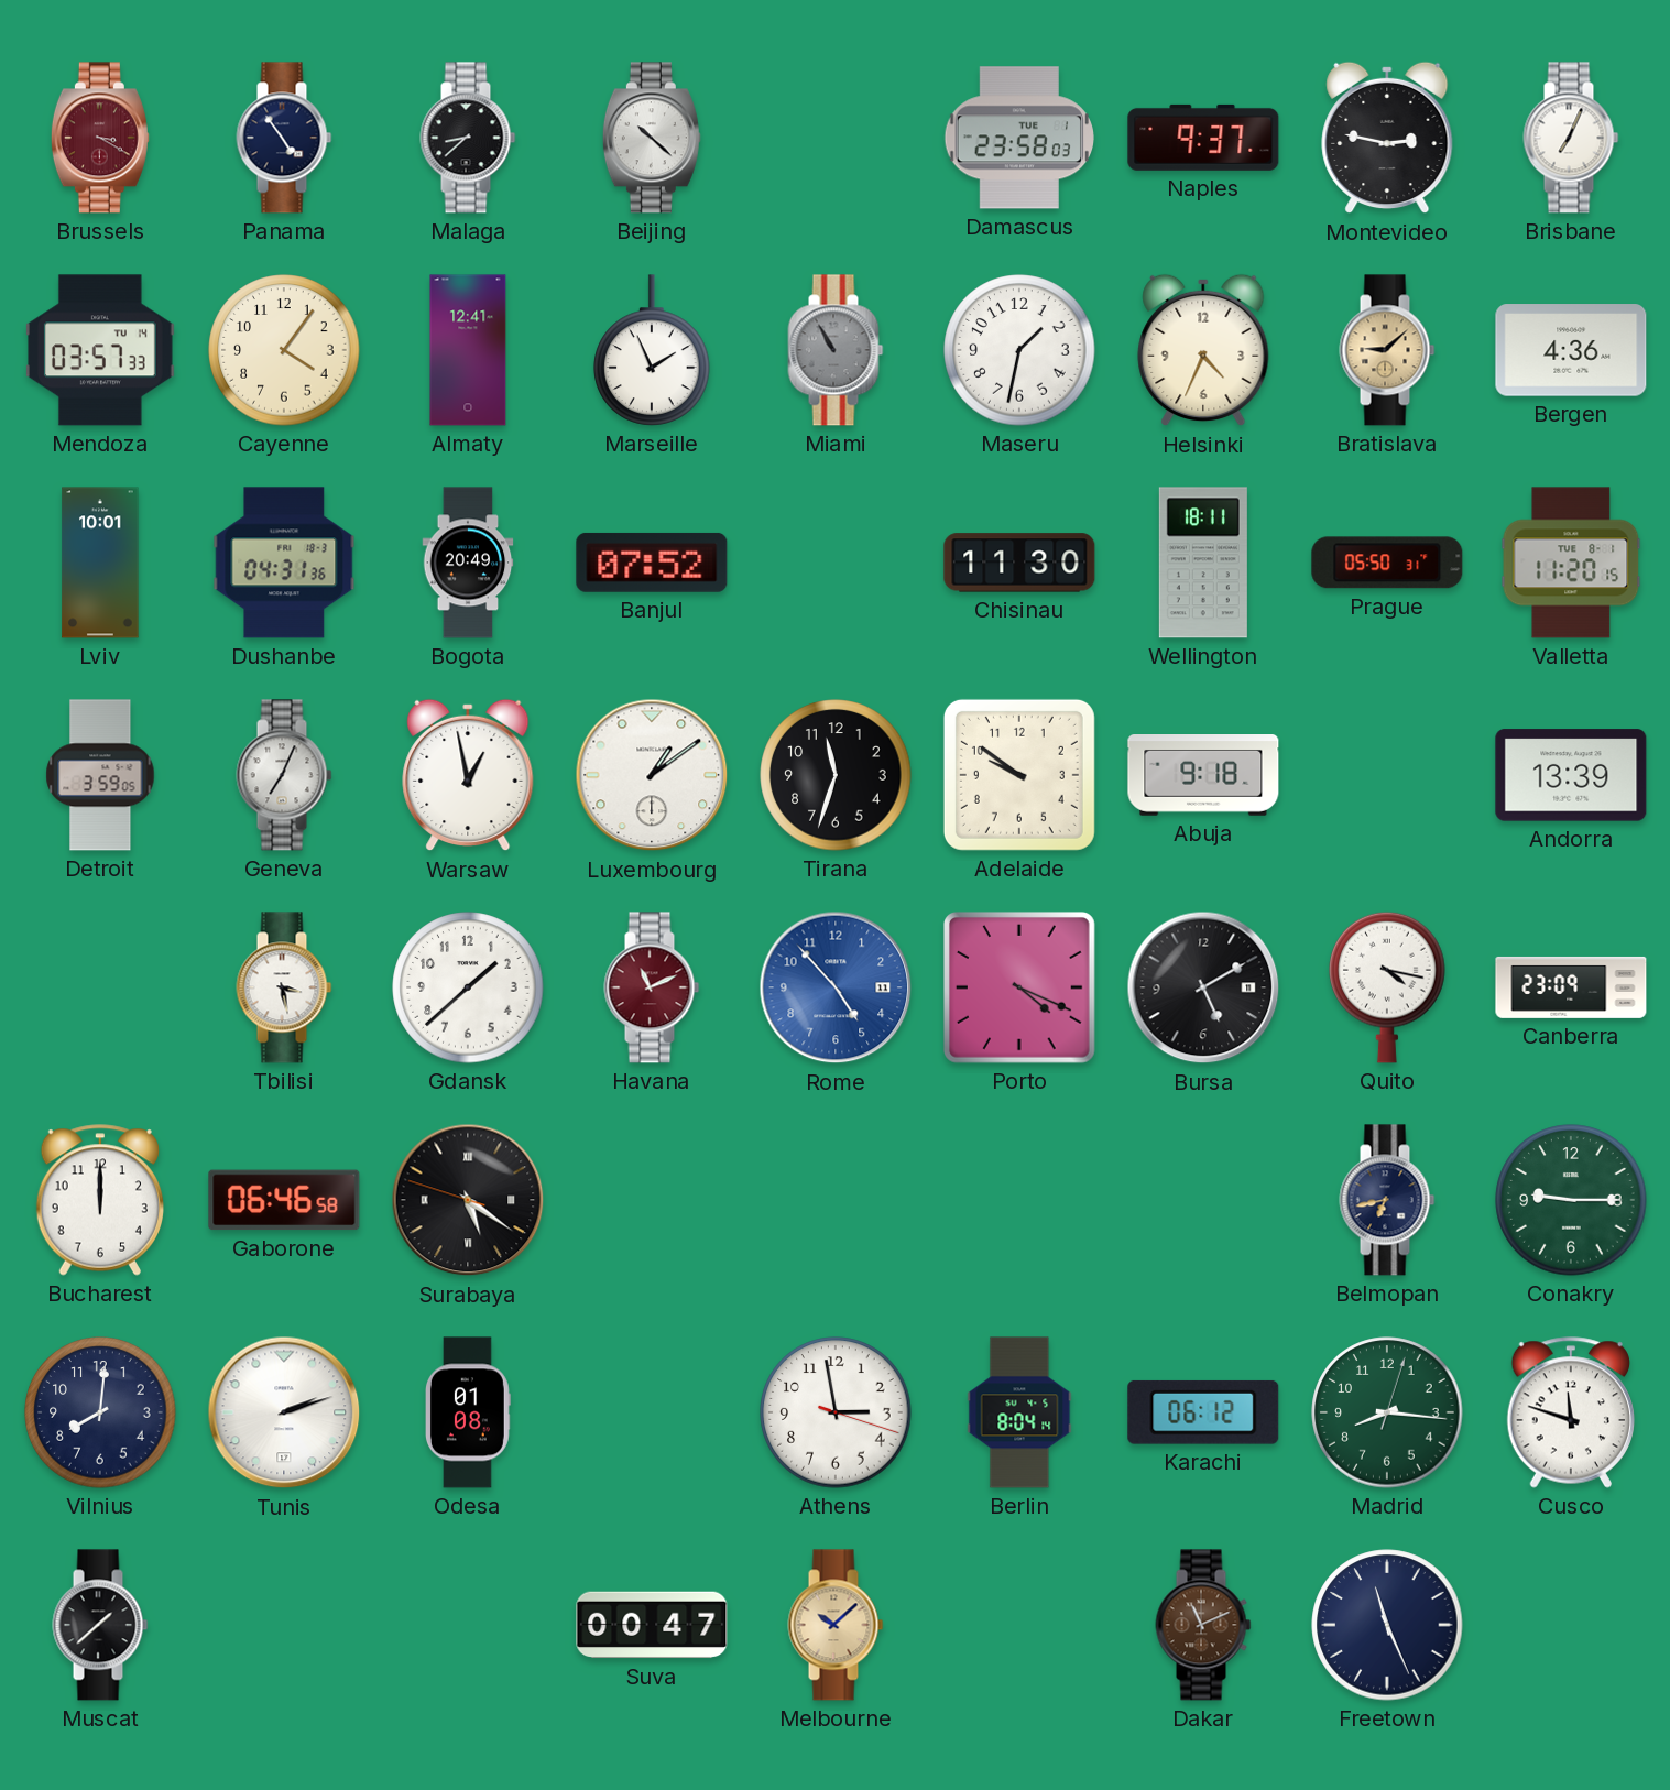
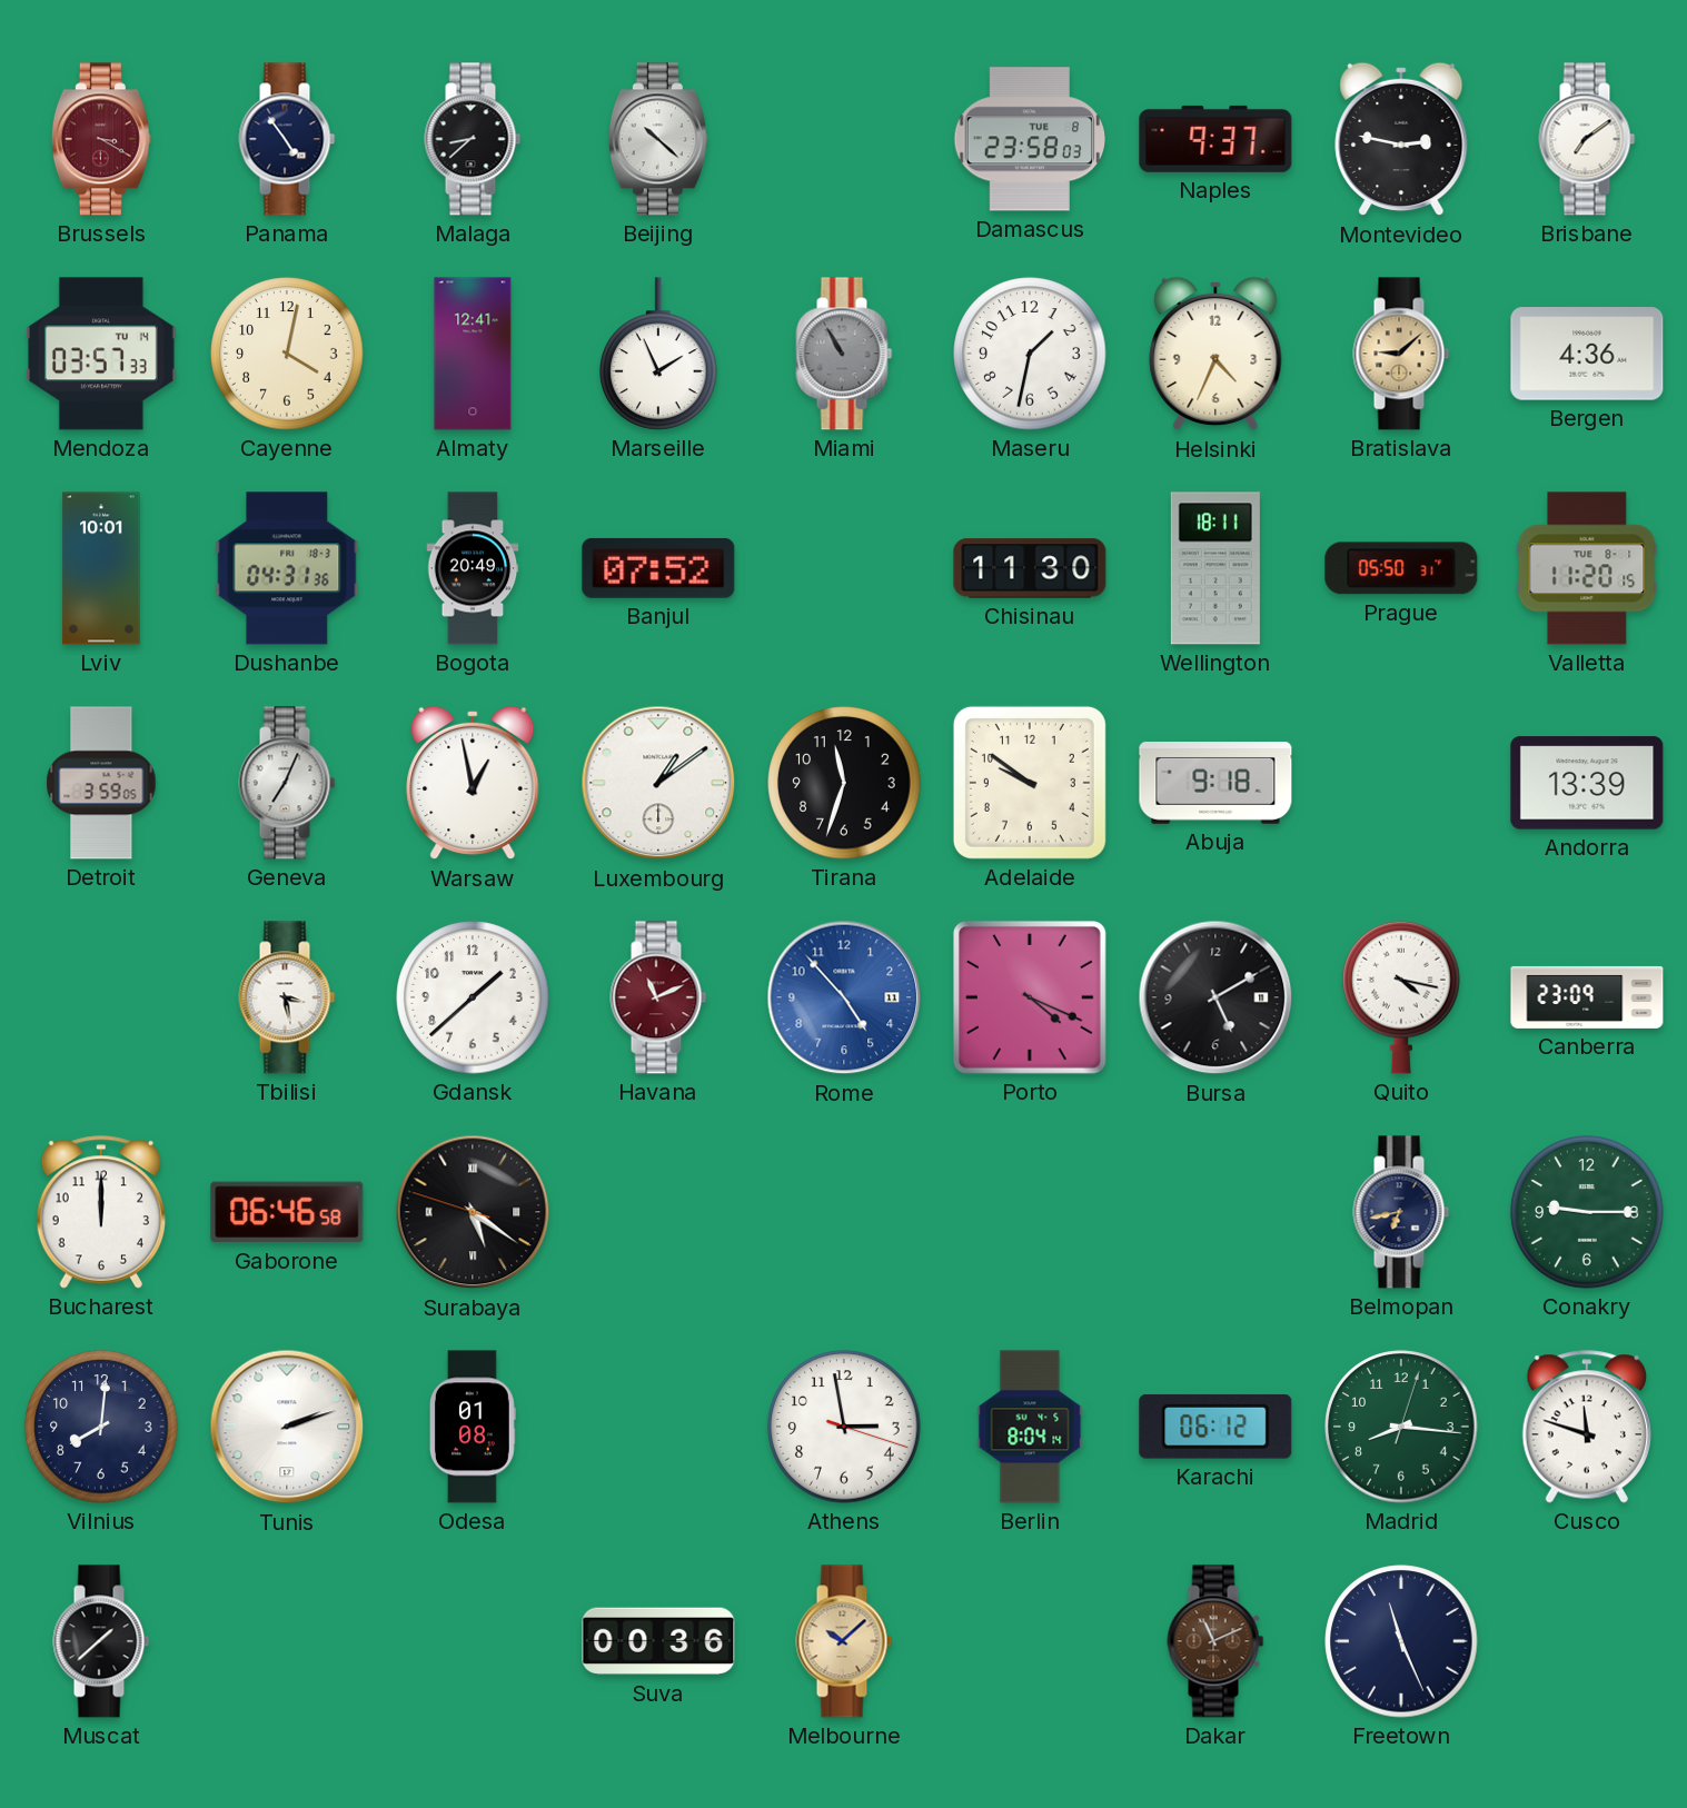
Damascus date: TUE 1 -> TUE 8 (1029, 139)
Brisbane: 7:04 -> 7:09 (1587, 139)
Cayenne: 4:06 -> 4:02 (287, 354)
Suva: 00:47 -> 00:36 (658, 1641)
